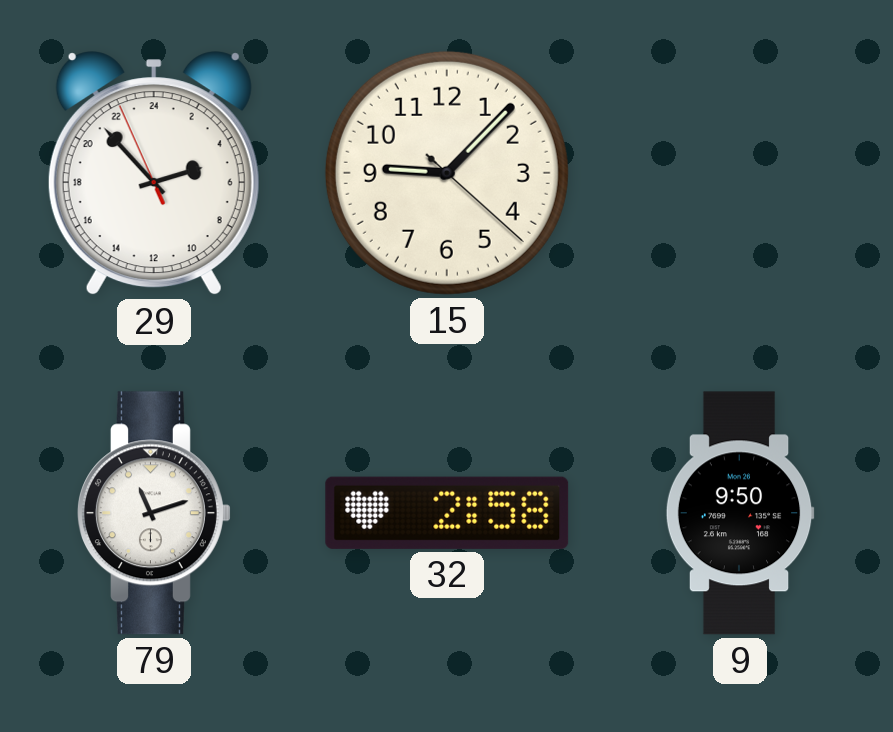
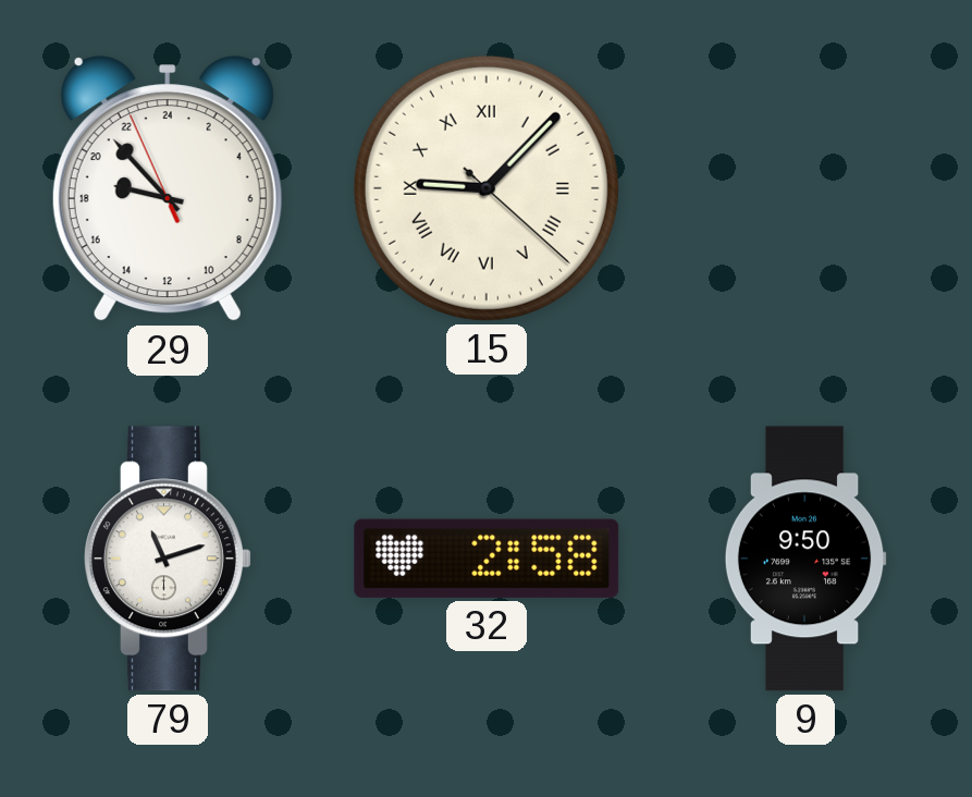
29: 4:52 -> 18:52 (168, 189)
15 numerals: Arabic -> Roman (487, 188)
